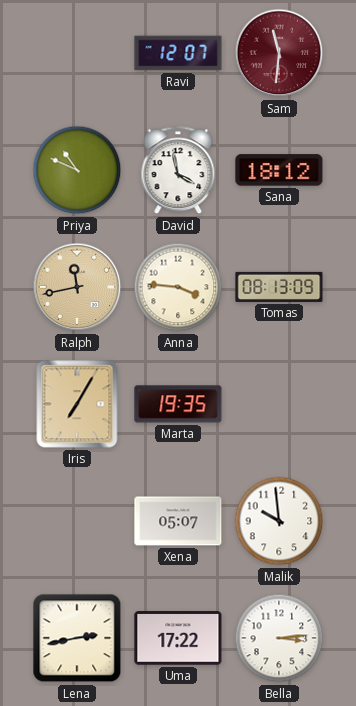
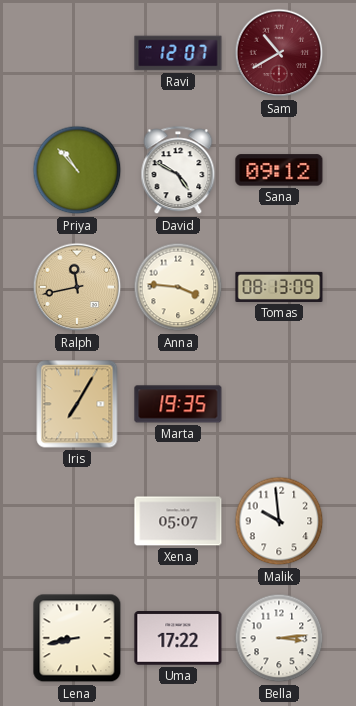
Sam: 11:31 -> 10:40 (279, 53)
Priya: 10:49 -> 10:53 (77, 170)
David: 3:58 -> 4:50 (178, 171)
Sana: 18:12 -> 09:12 (279, 170)
Lena: 2:43 -> 8:43 (77, 638)
